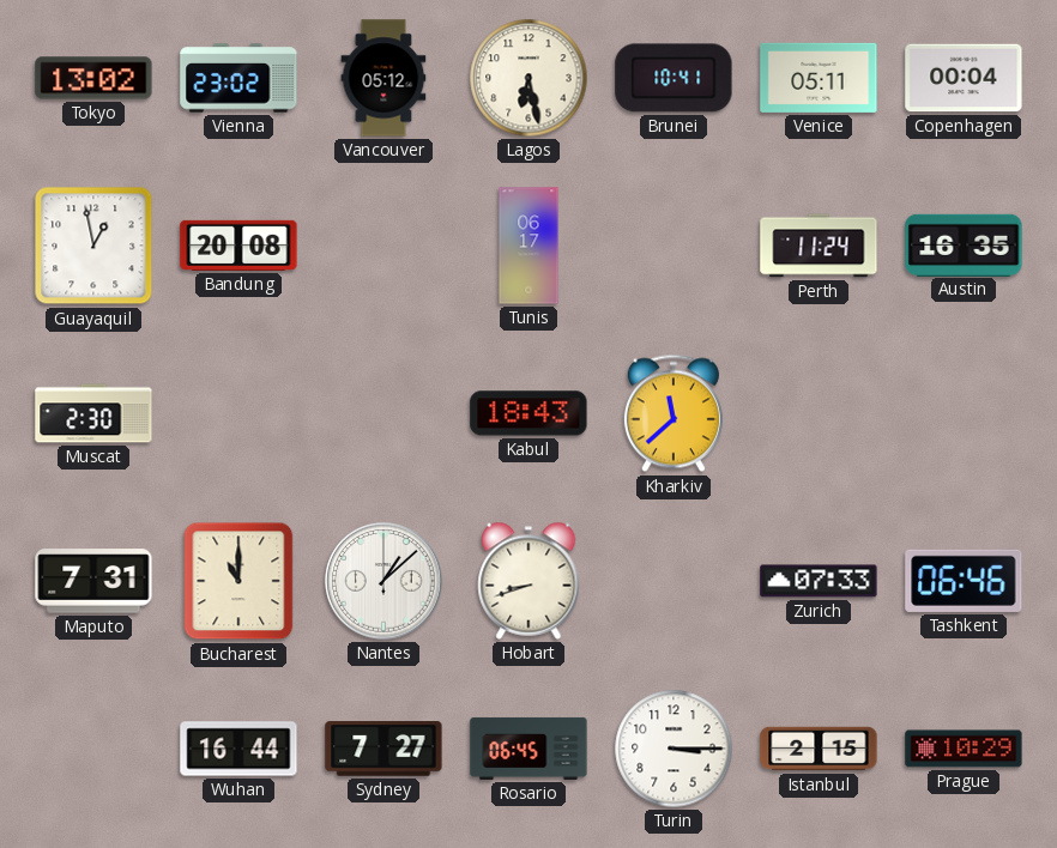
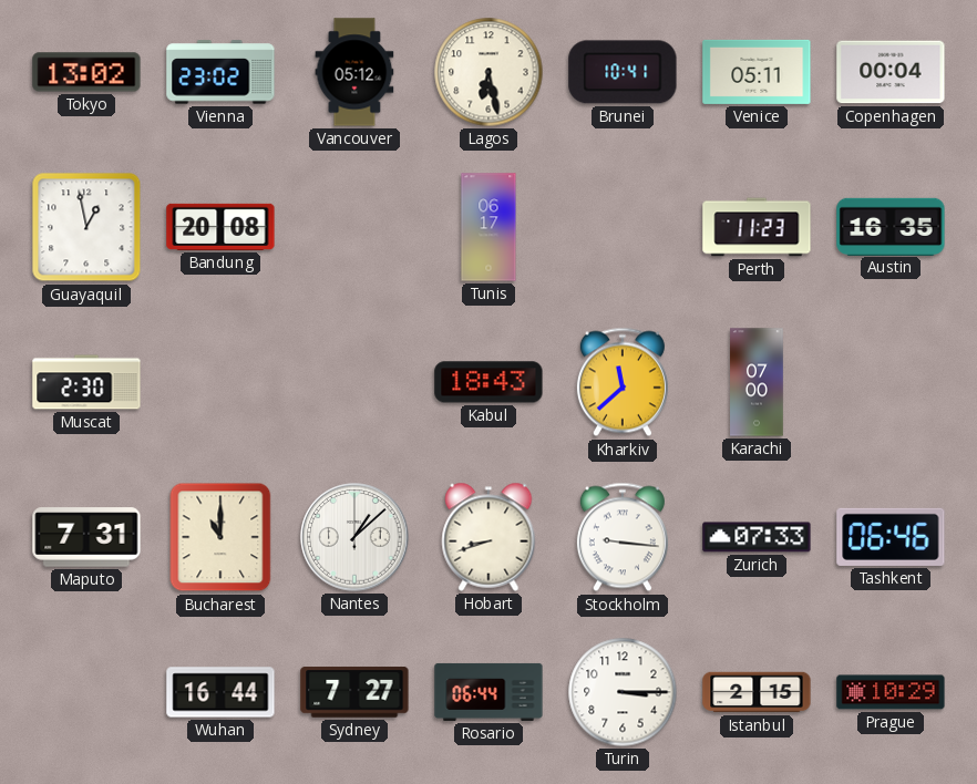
Perth: 11:24 -> 11:23 (757, 227)
Karachi: none -> 07:00 (757, 382)
Stockholm: none -> 9:16 (623, 537)
Rosario: 06:45 -> 06:44 (488, 692)
